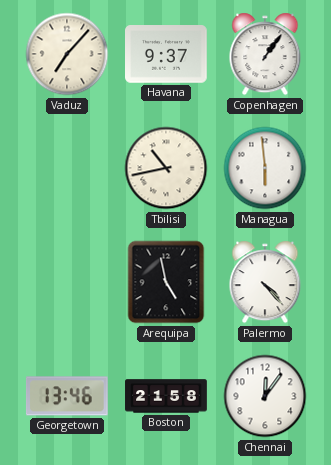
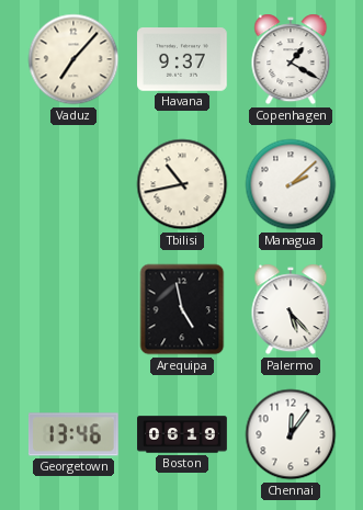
Copenhagen: 1:06 -> 1:20 (291, 59)
Managua: 5:59 -> 2:08 (291, 184)
Palermo: 4:23 -> 5:23 (291, 309)
Boston: 21:58 -> 06:19 (182, 434)
